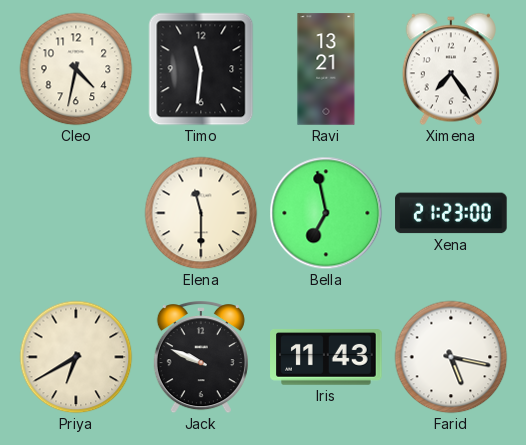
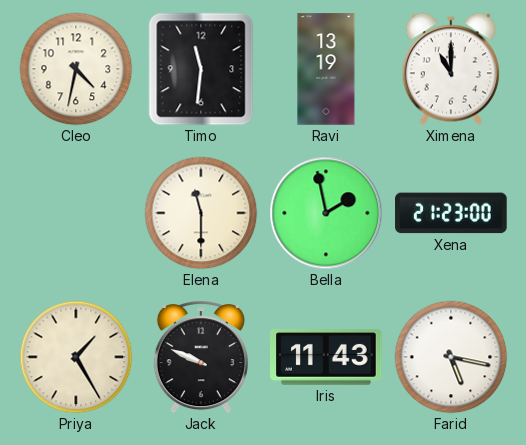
Ravi: 13:21 -> 13:19 (326, 69)
Ximena: 7:24 -> 11:00 (451, 69)
Bella: 6:58 -> 1:58 (326, 213)
Priya: 6:40 -> 1:25 (76, 357)
